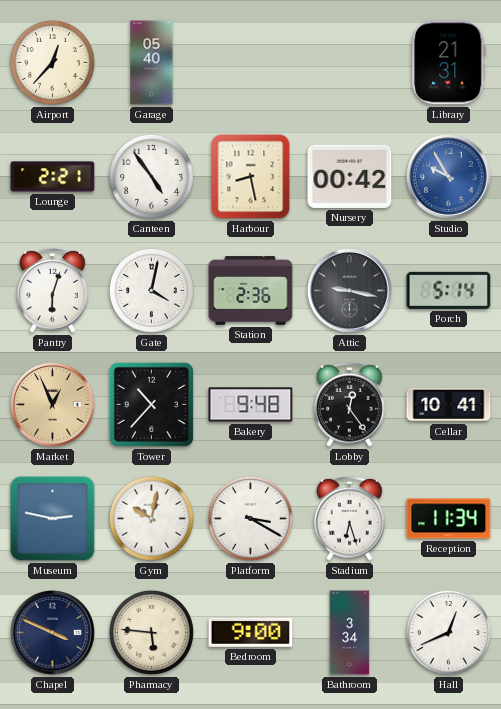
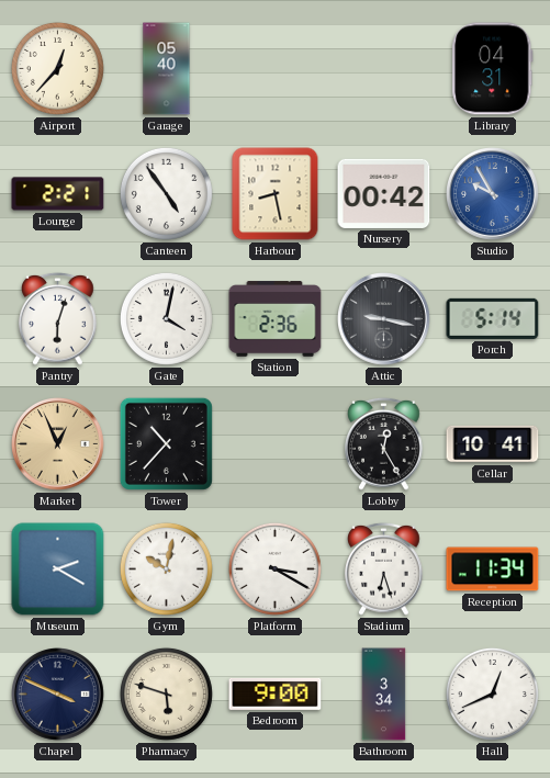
Library: 21:31 -> 04:31 (493, 69)
Bakery: 9:48 -> none (251, 405)
Lobby: 12:24 -> 12:25 (384, 443)
Museum: 2:47 -> 2:20 (58, 570)
Pharmacy: 5:46 -> 5:48 (166, 694)
